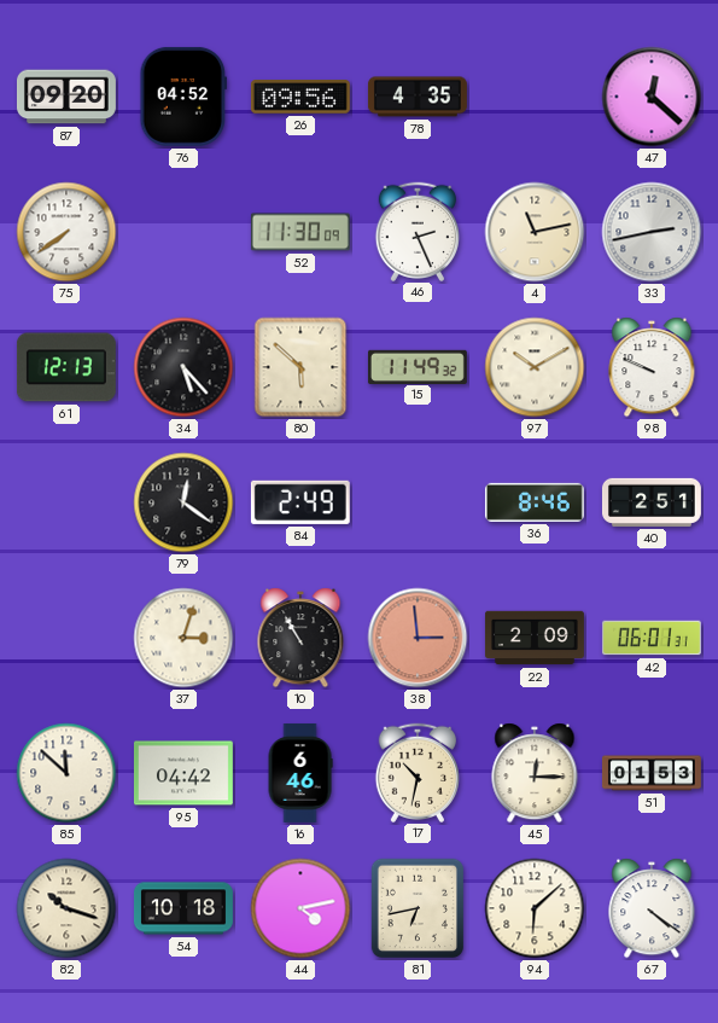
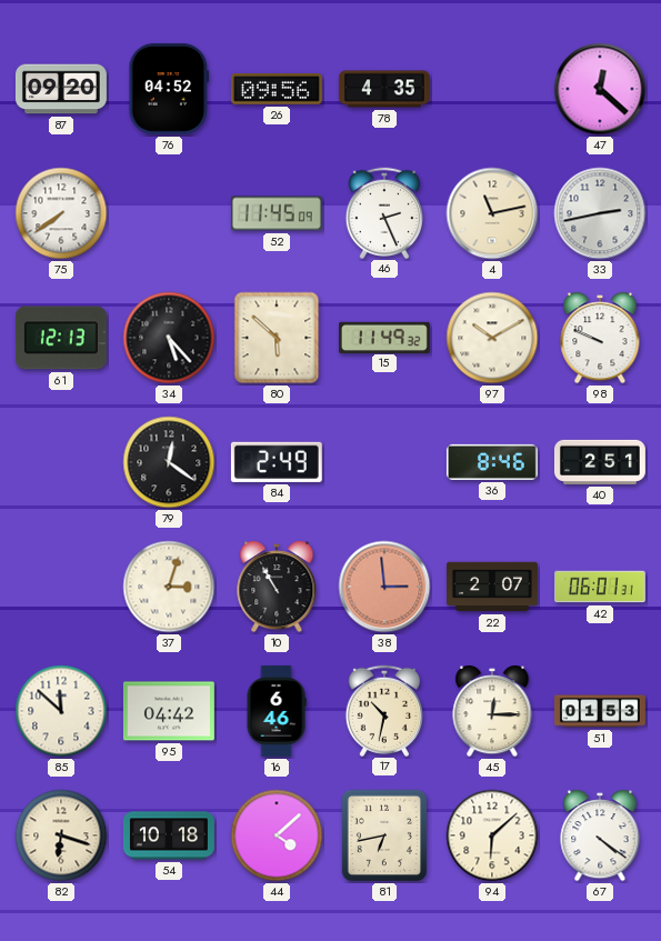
52: 11:30 -> 11:45 (277, 213)
22: 2:09 -> 2:07 (492, 587)
82: 10:18 -> 6:18 (61, 835)
44: 4:13 -> 4:08 (277, 835)
